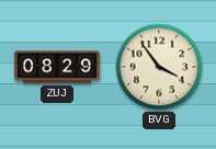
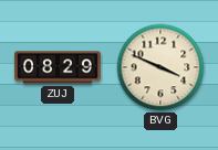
BVG: 3:54 -> 3:49 (160, 67)
